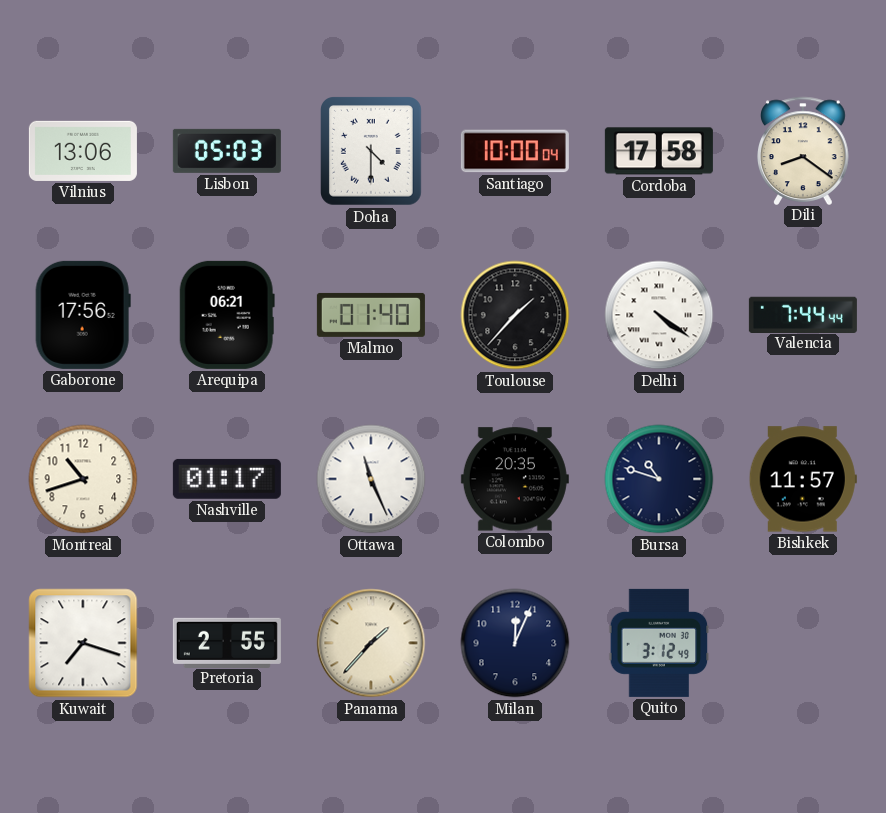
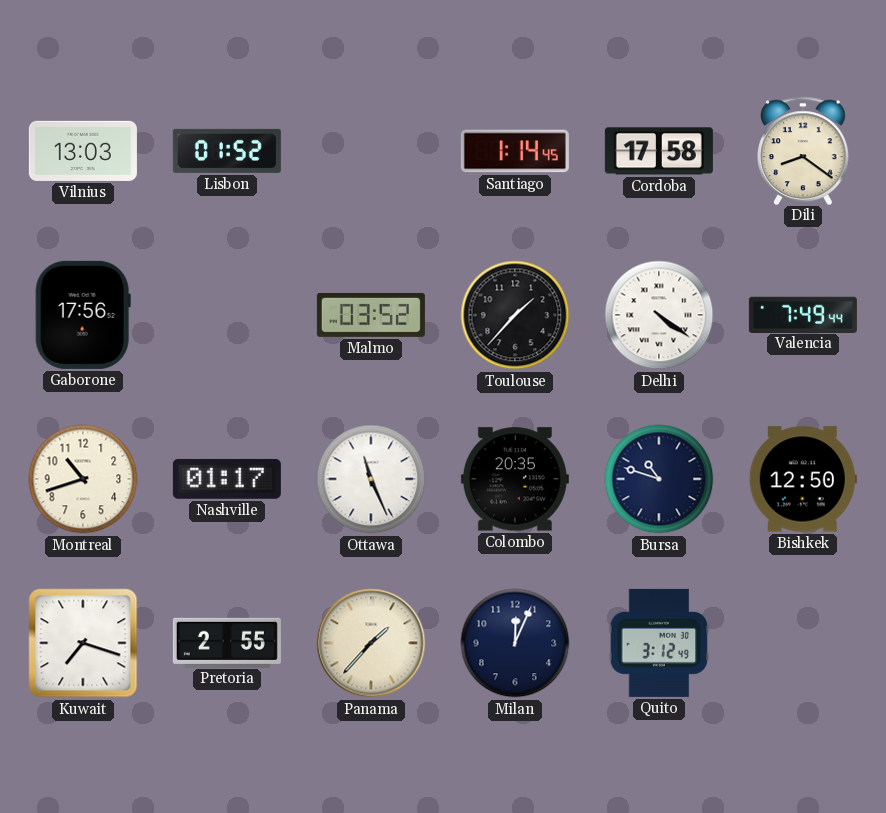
Vilnius: 13:06 -> 13:03 (83, 151)
Lisbon: 05:03 -> 01:52 (227, 151)
Doha: 4:30 -> none (372, 152)
Santiago: 10:00 -> 1:14 (515, 151)
Arequipa: 06:21 -> none (227, 315)
Malmo: 01:40 -> 03:52 (371, 315)
Valencia: 7:44 -> 7:49 (803, 314)
Bishkek: 11:57 -> 12:50 (803, 479)
